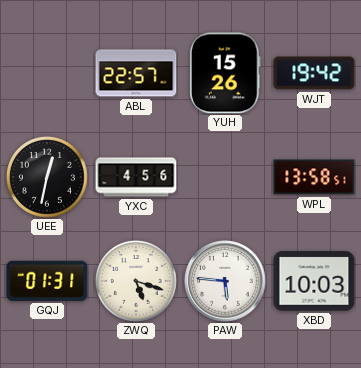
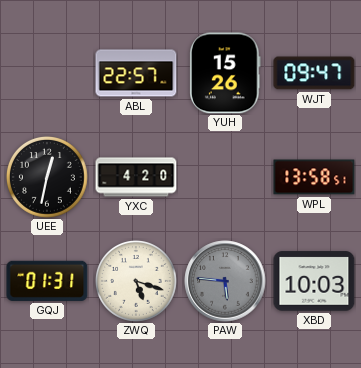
WJT: 19:42 -> 09:47 (314, 73)
YXC: 4:56 -> 4:20 (136, 177)
PAW dial: white -> grey (225, 281)
